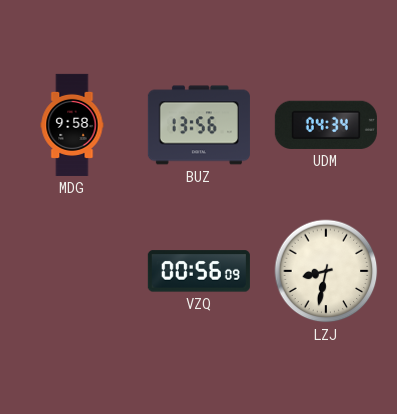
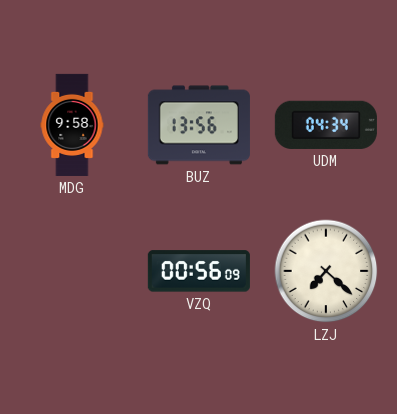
LZJ: 8:32 -> 7:22 (326, 271)
